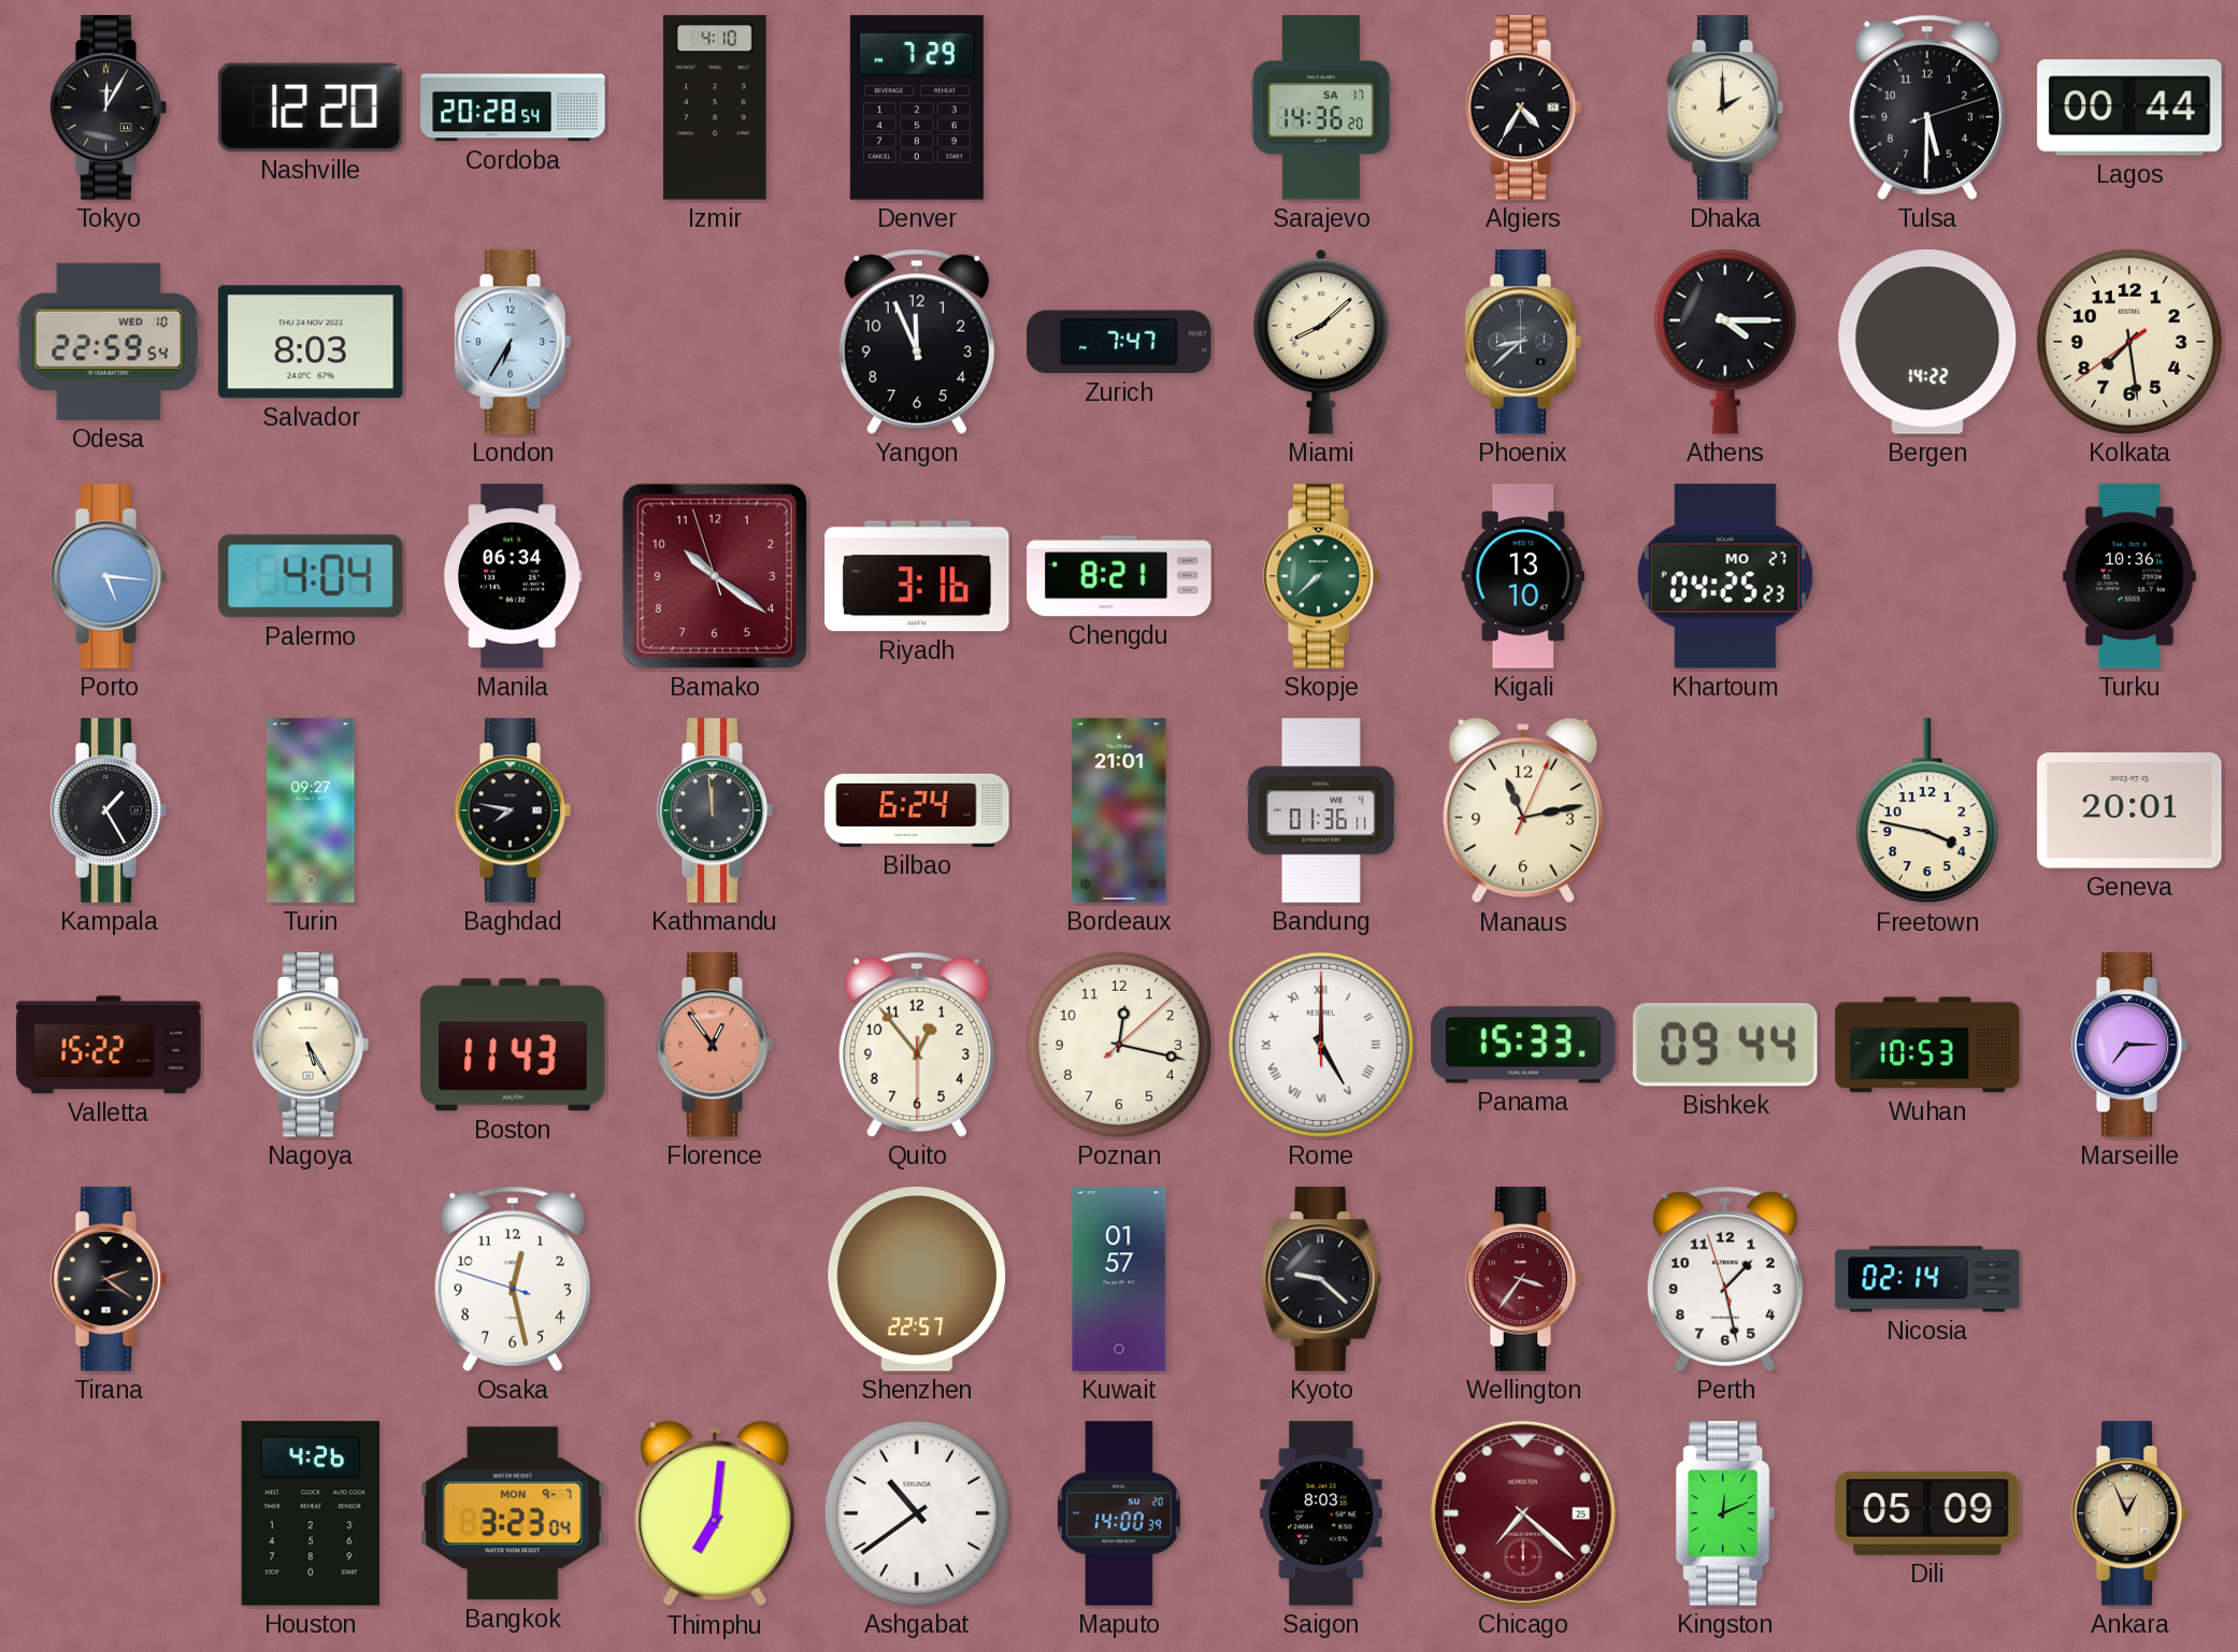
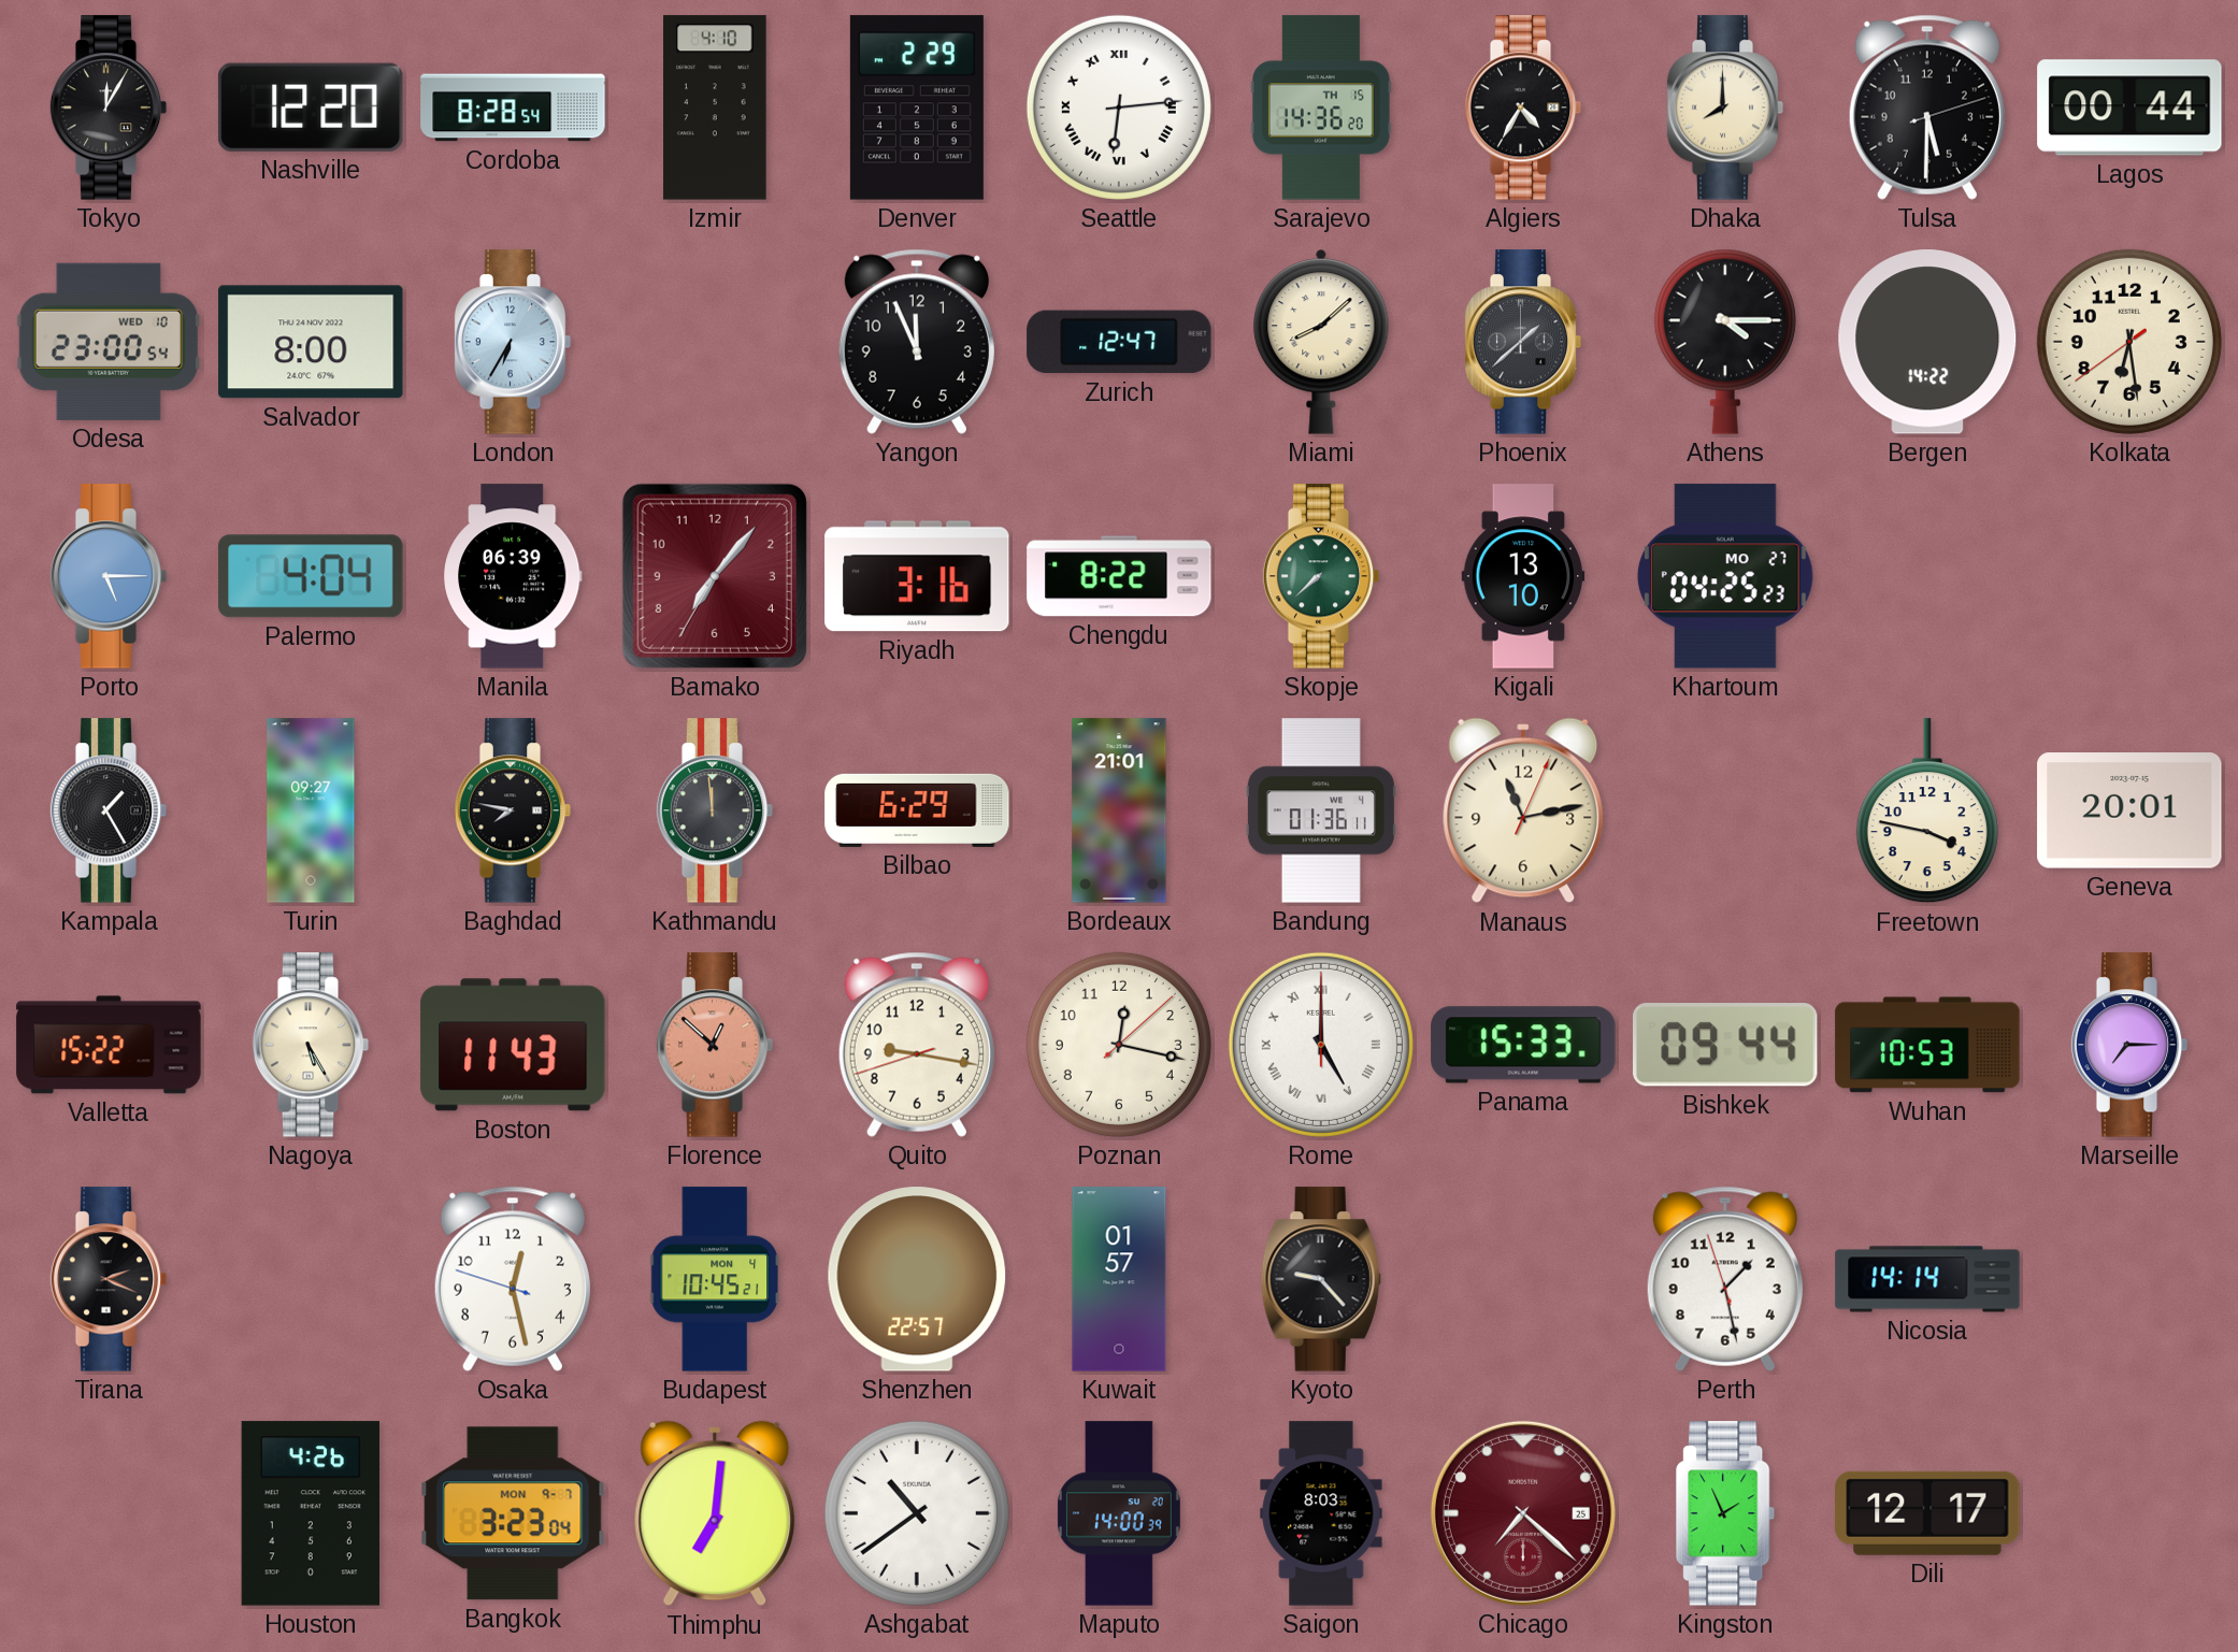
Cordoba: 20:28 -> 8:28 (513, 107)
Denver: 7:29 -> 2:29 (917, 107)
Seattle: none -> 6:14 (1119, 107)
Sarajevo date: SA 17 -> TH 15 (1321, 107)
Dhaka: 2:00 -> 8:00 (1725, 107)
Odesa: 22:59 -> 23:00 (109, 342)
Salvador: 8:03 -> 8:00 (311, 342)
Zurich: 7:47 -> 12:47 (1119, 342)
Phoenix: 8:38 -> 1:38 (1523, 342)
Kolkata: 7:28 -> 6:28 (2129, 342)
Porto: 5:16 -> 5:15 (109, 576)
Manila: 06:34 -> 06:39 (514, 576)
Bamako: 10:20 -> 7:06 (715, 576)
Chengdu: 8:21 -> 8:22 (1119, 576)
Turku: 10:36 -> none (2129, 576)
Bilbao: 6:24 -> 6:29 (917, 810)
Florence: 12:54 -> 12:52 (715, 1045)
Quito: 12:53 -> 9:16 (917, 1045)
Tirana: 2:21 -> 2:19 (109, 1279)
Budapest: none -> 10:45 (715, 1279)
Kyoto: 9:22 -> 9:23 (1321, 1279)
Wellington: 3:36 -> none (1523, 1279)
Nicosia: 02:14 -> 14:14 (1927, 1279)
Kingston: 12:11 -> 1:56 (1726, 1513)
Dili: 05:09 -> 12:17 (1927, 1513)
Ankara: 12:56 -> none (2129, 1513)
